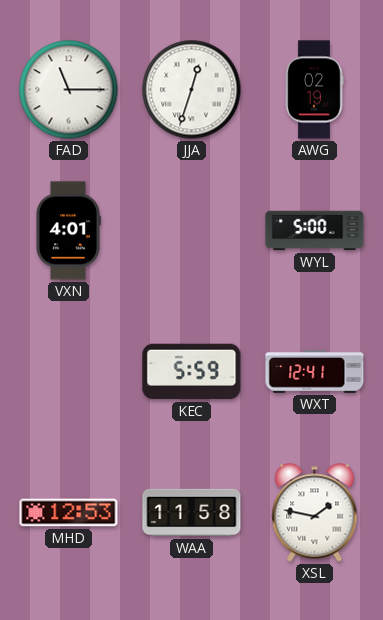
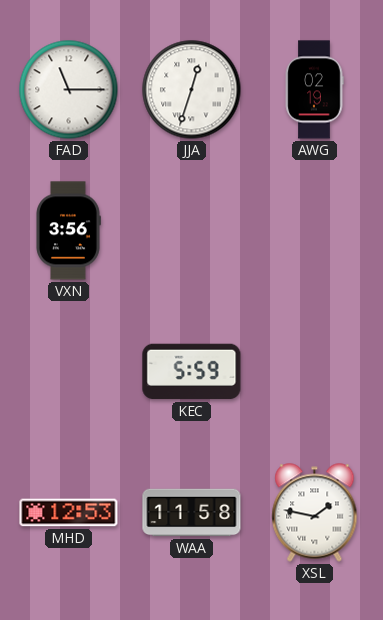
VXN: 4:01 -> 3:56 (68, 231)
WYL: 5:00 -> none (315, 231)
WXT: 12:41 -> none (315, 372)
